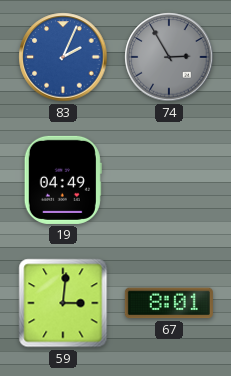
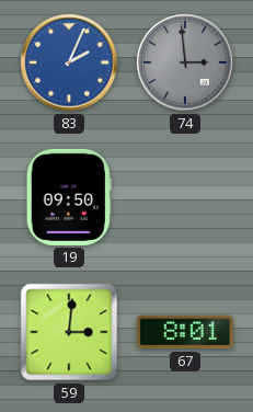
74: 2:55 -> 2:59 (185, 62)
19: 04:49 -> 09:50 (69, 197)
